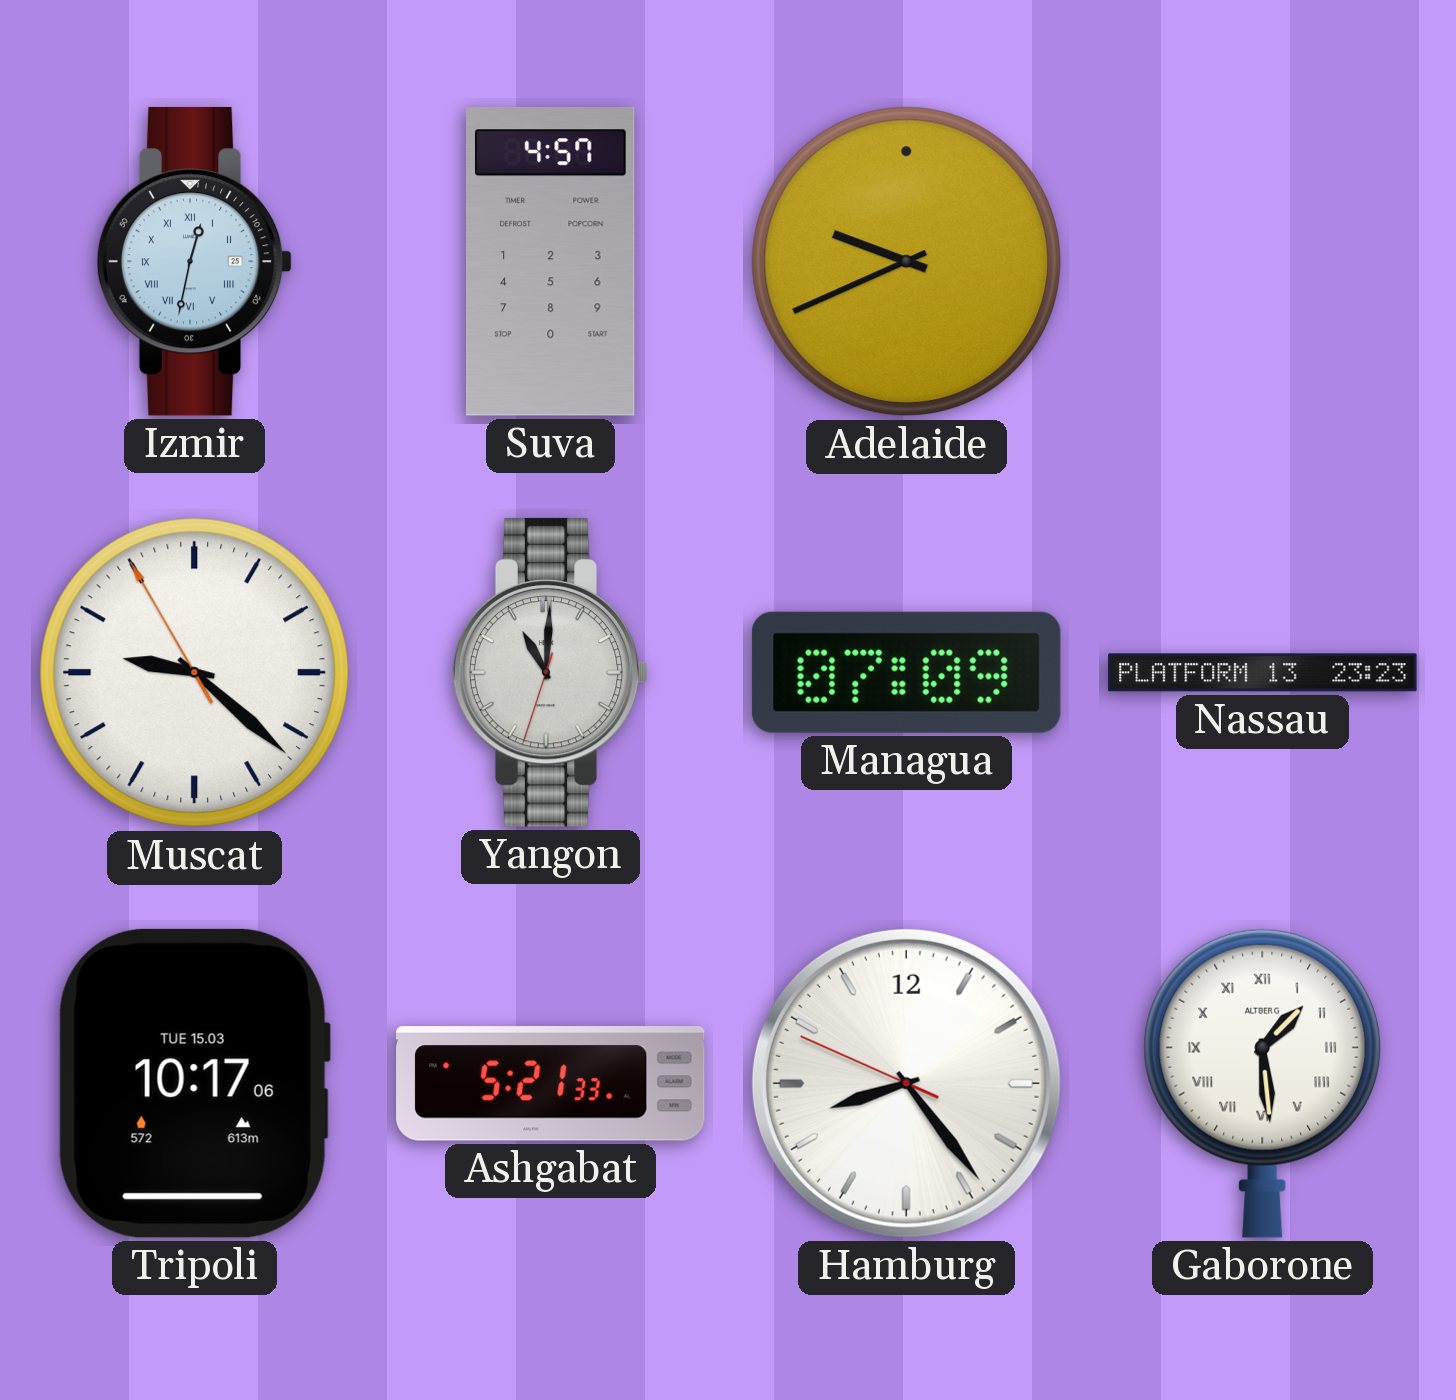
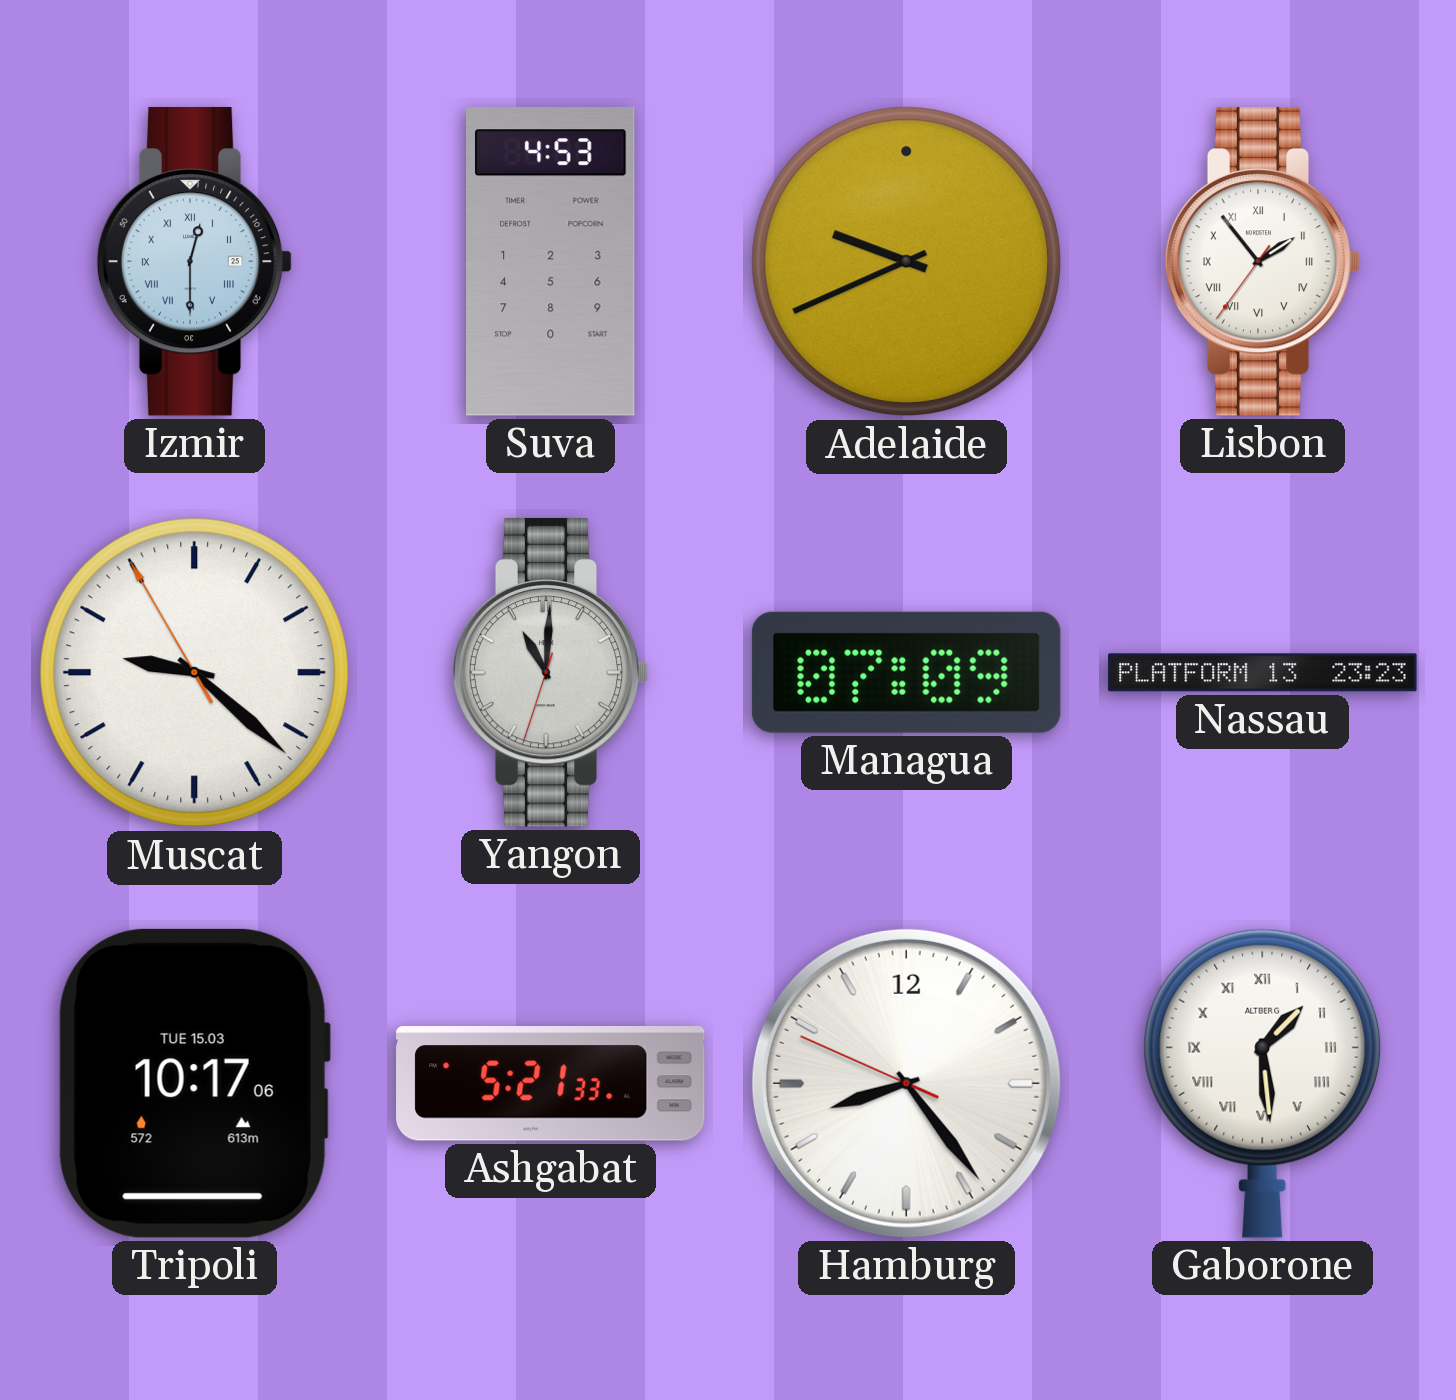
Izmir: 12:32 -> 12:30 (195, 261)
Suva: 4:57 -> 4:53 (551, 262)
Lisbon: none -> 1:53 (1263, 261)
